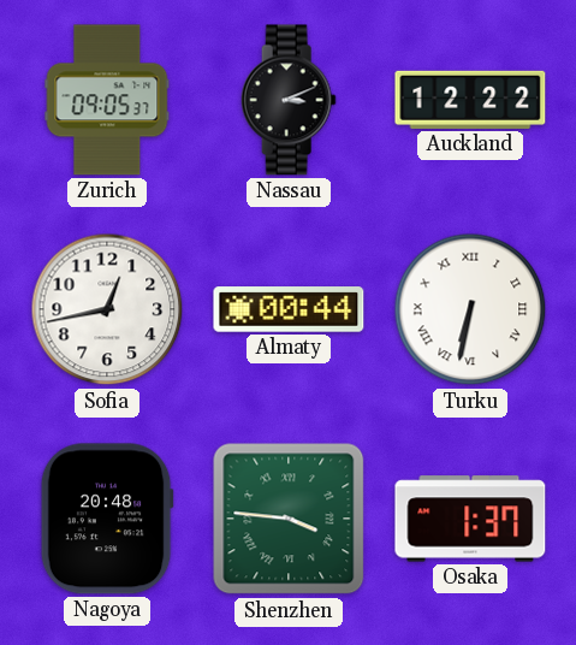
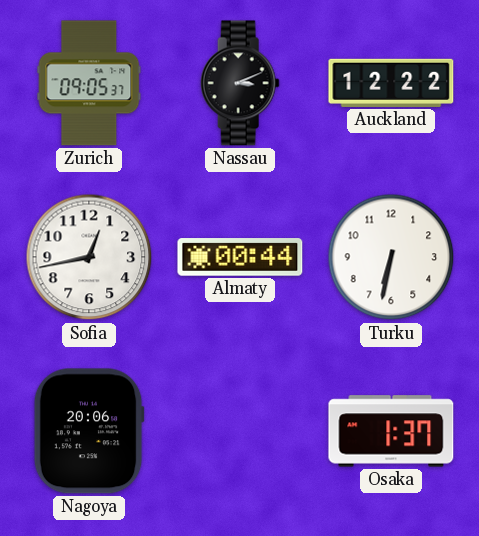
Turku numerals: Roman -> Arabic (391, 257)
Nagoya: 20:48 -> 20:06 (89, 431)
Shenzhen: 3:46 -> none (289, 519)
